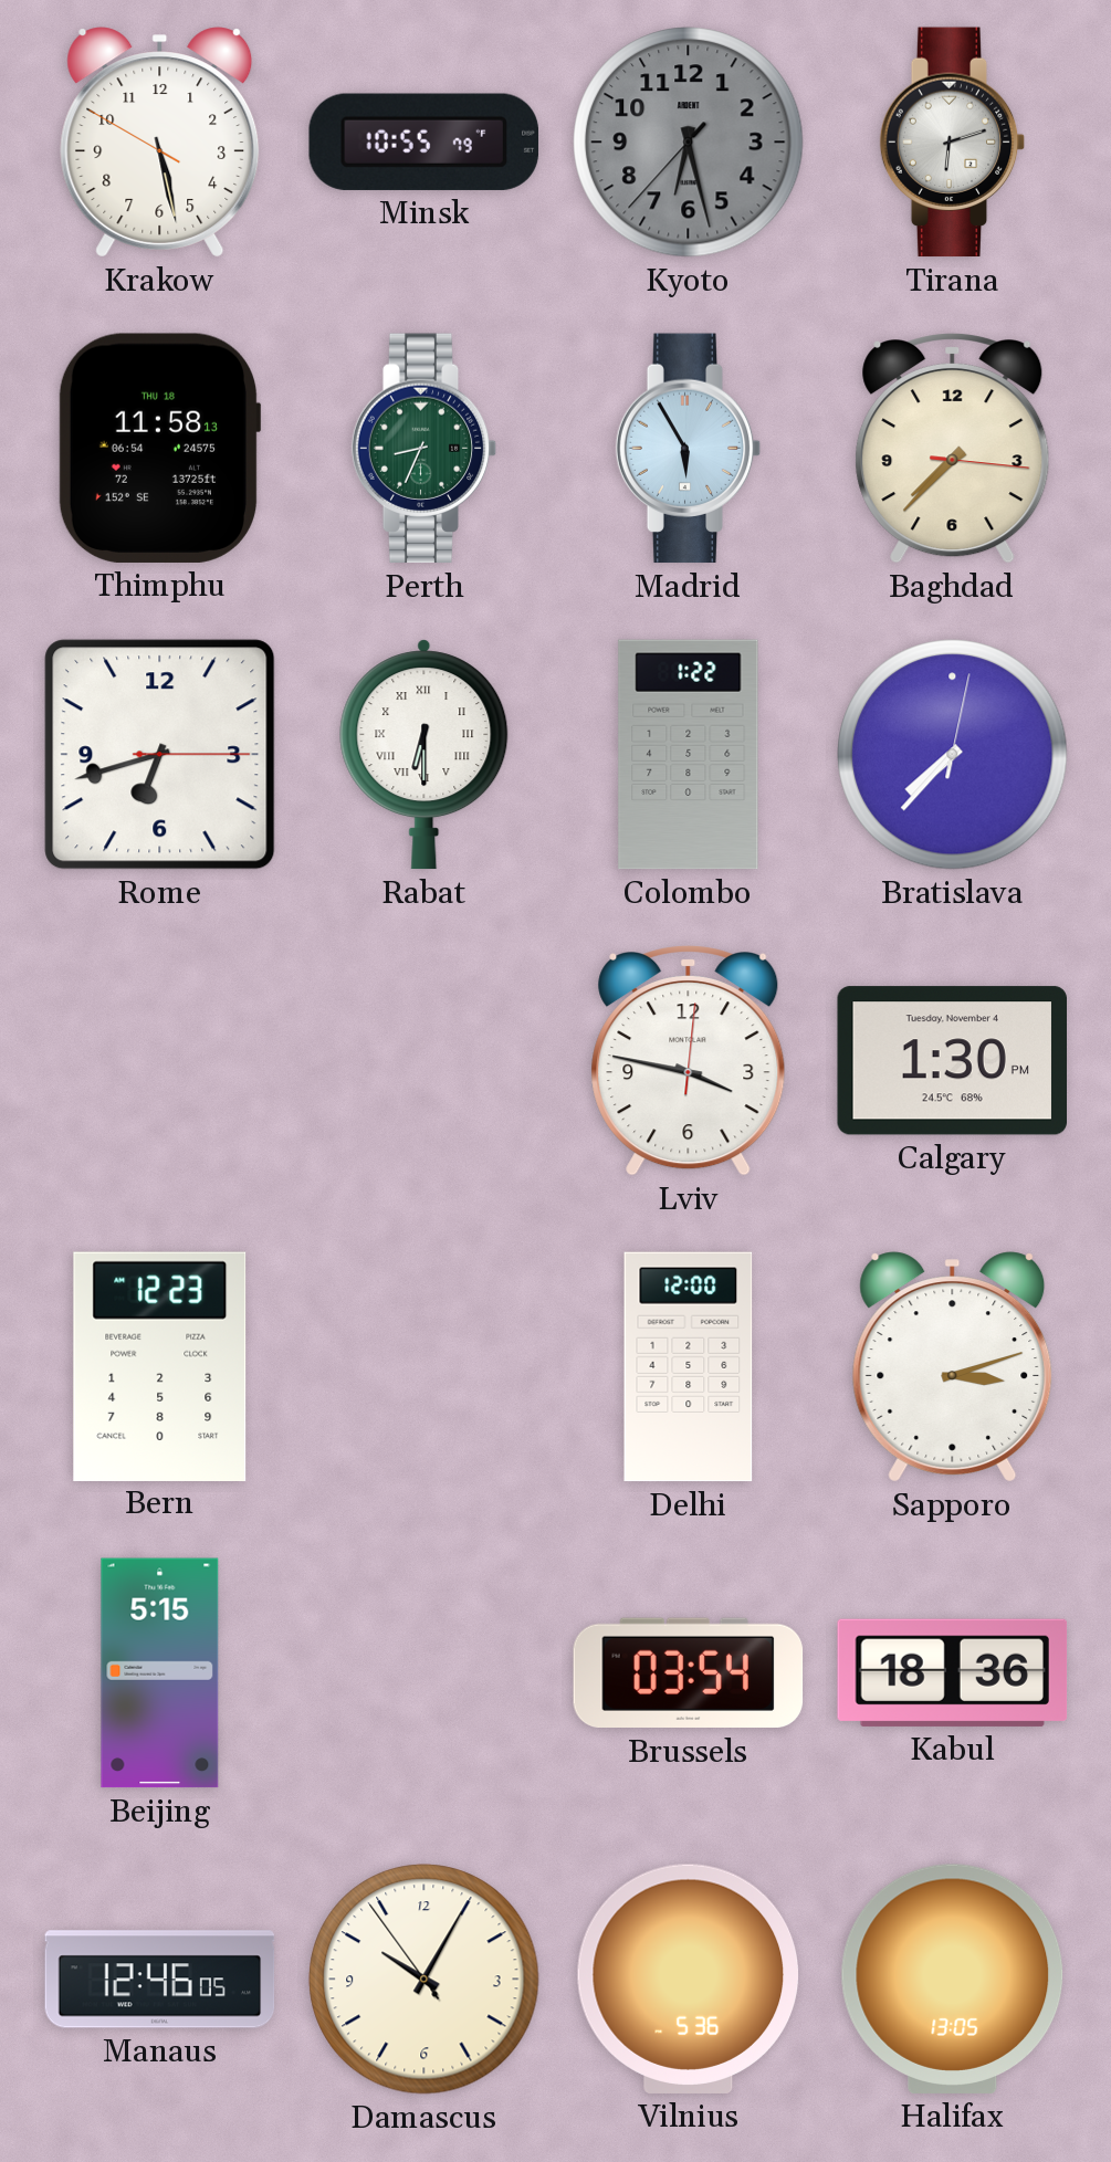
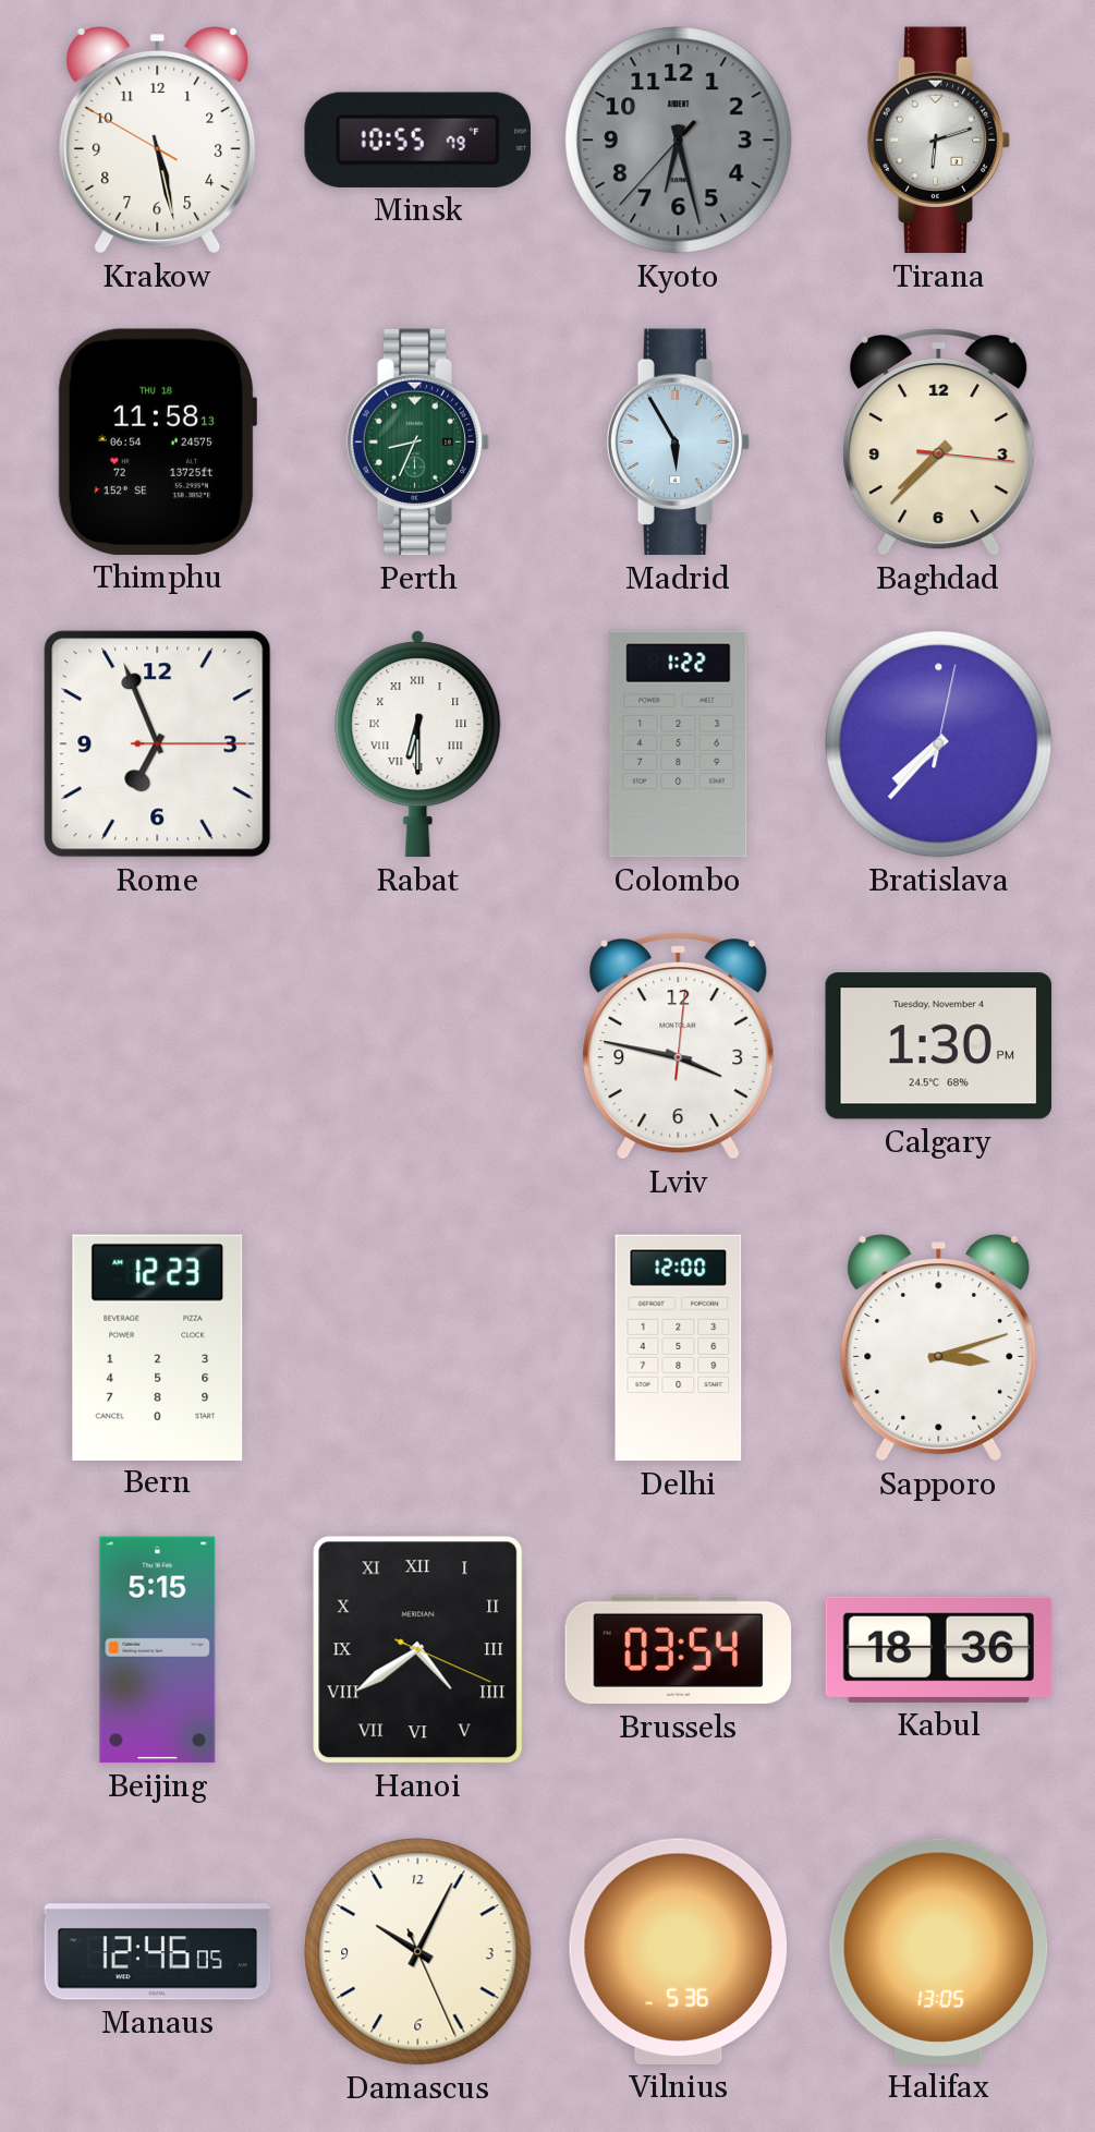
Rome: 6:42 -> 6:56 (158, 744)
Hanoi: none -> 4:39 (418, 1650)
Damascus: 10:04:54 -> 10:04:26 (418, 1952)
